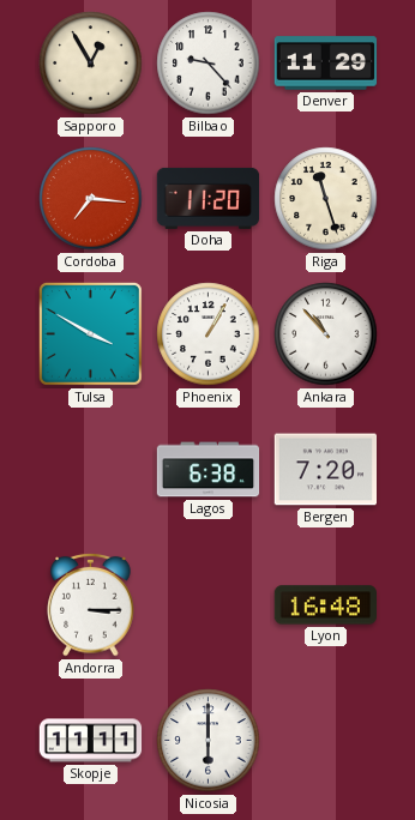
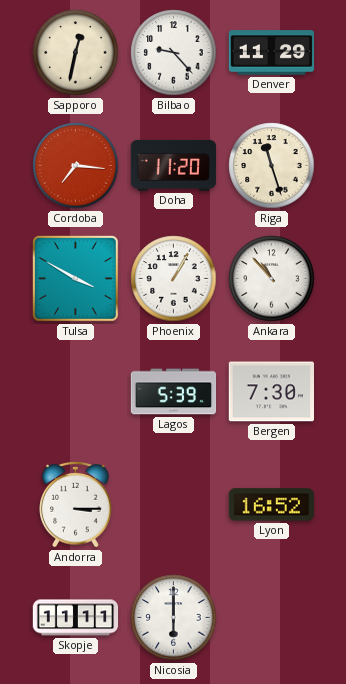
Sapporo: 12:55 -> 12:32 (76, 53)
Lagos: 6:38 -> 5:39 (174, 392)
Bergen: 7:20 -> 7:30 (271, 392)
Lyon: 16:48 -> 16:52 (271, 505)
